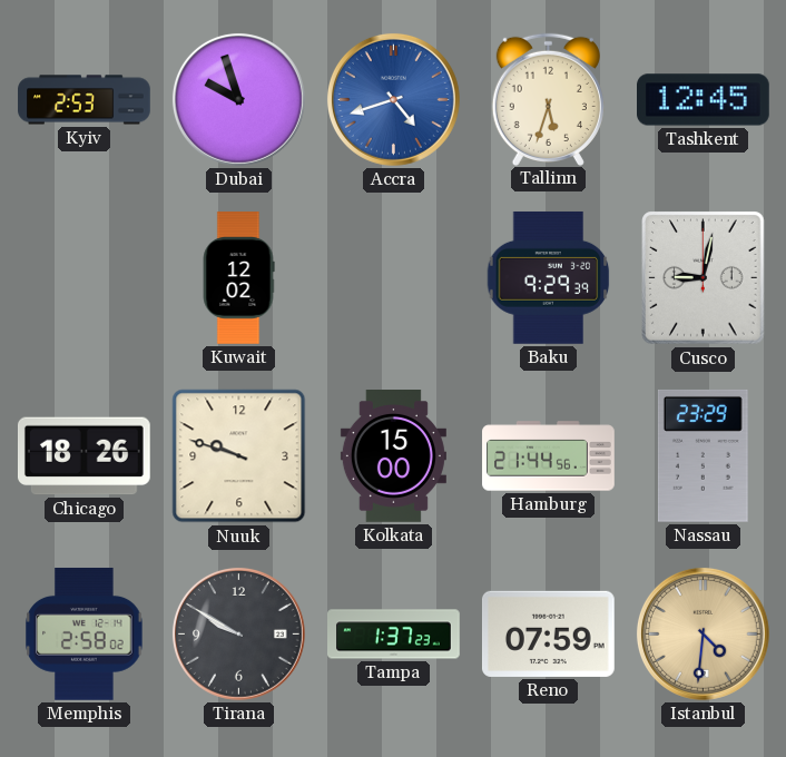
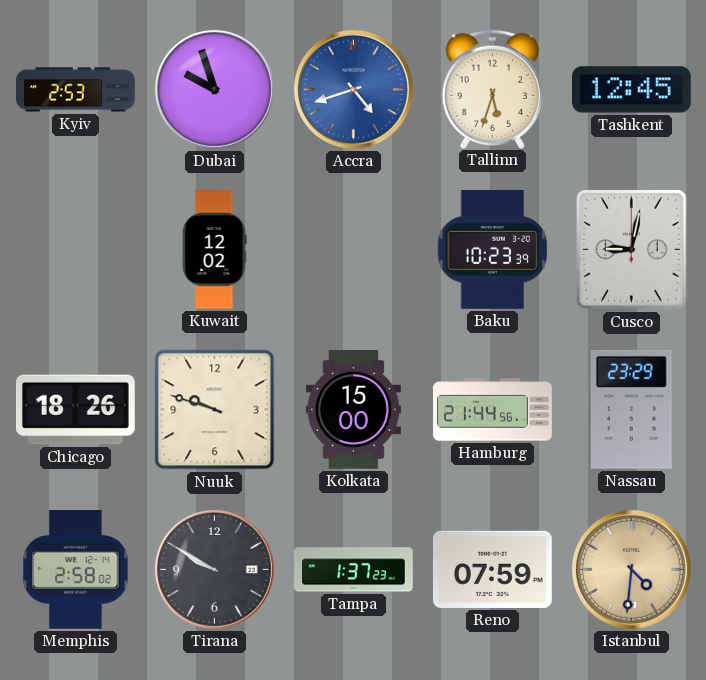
Baku: 9:29 -> 10:23 (493, 249)
